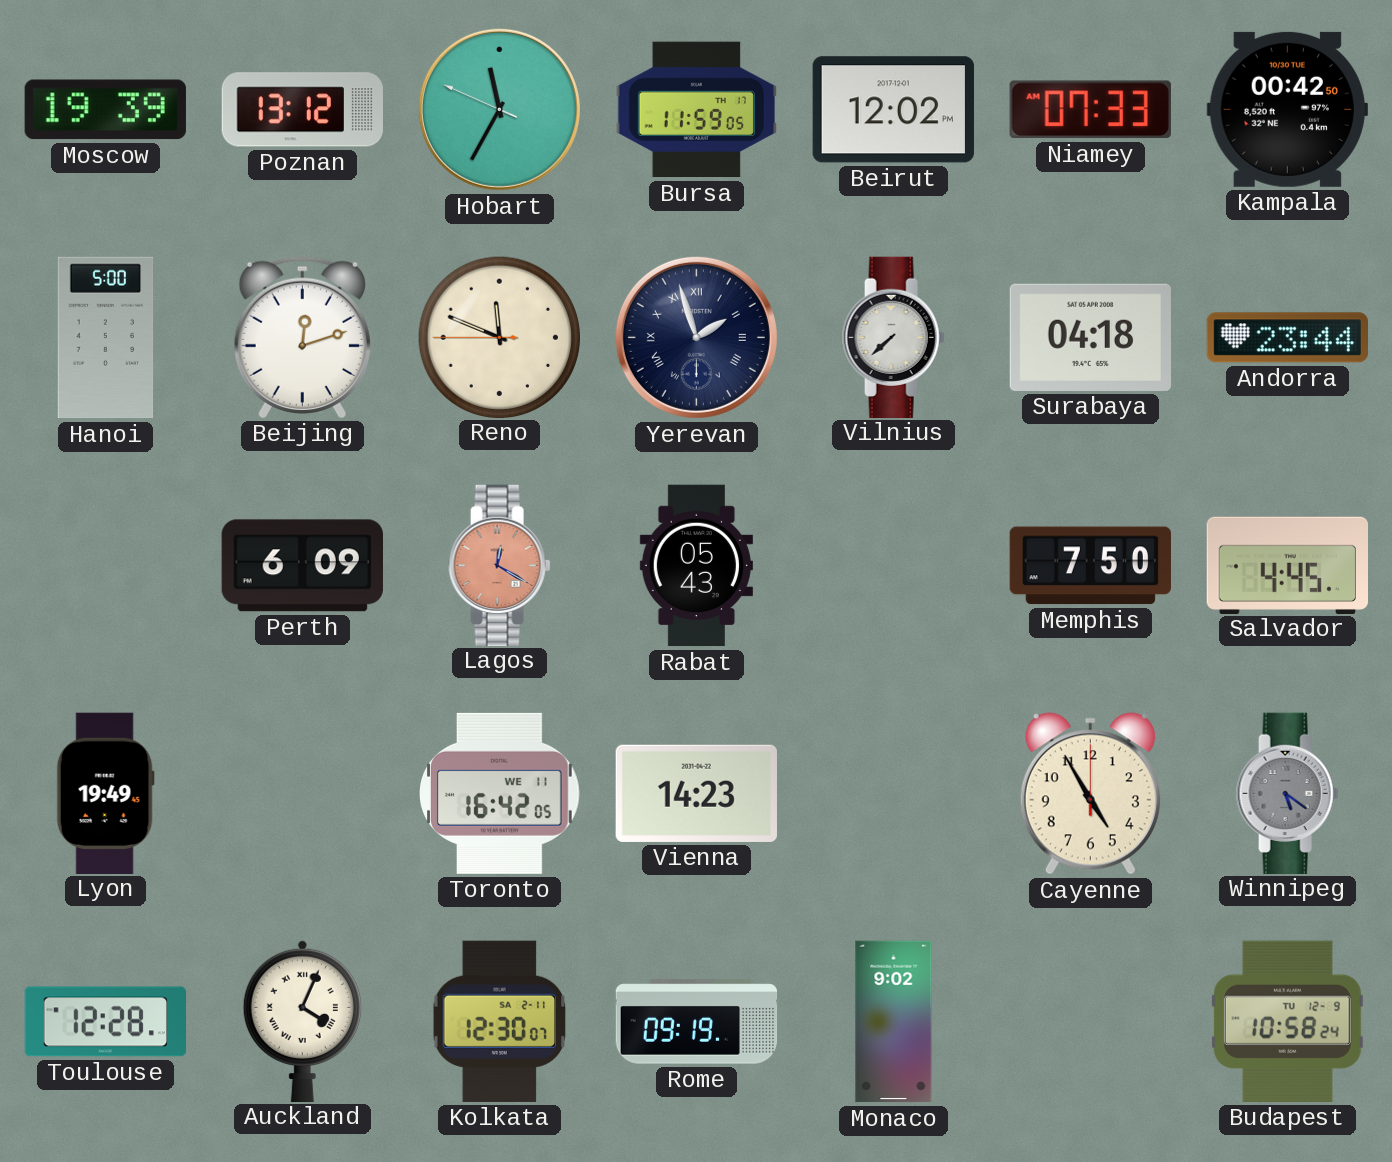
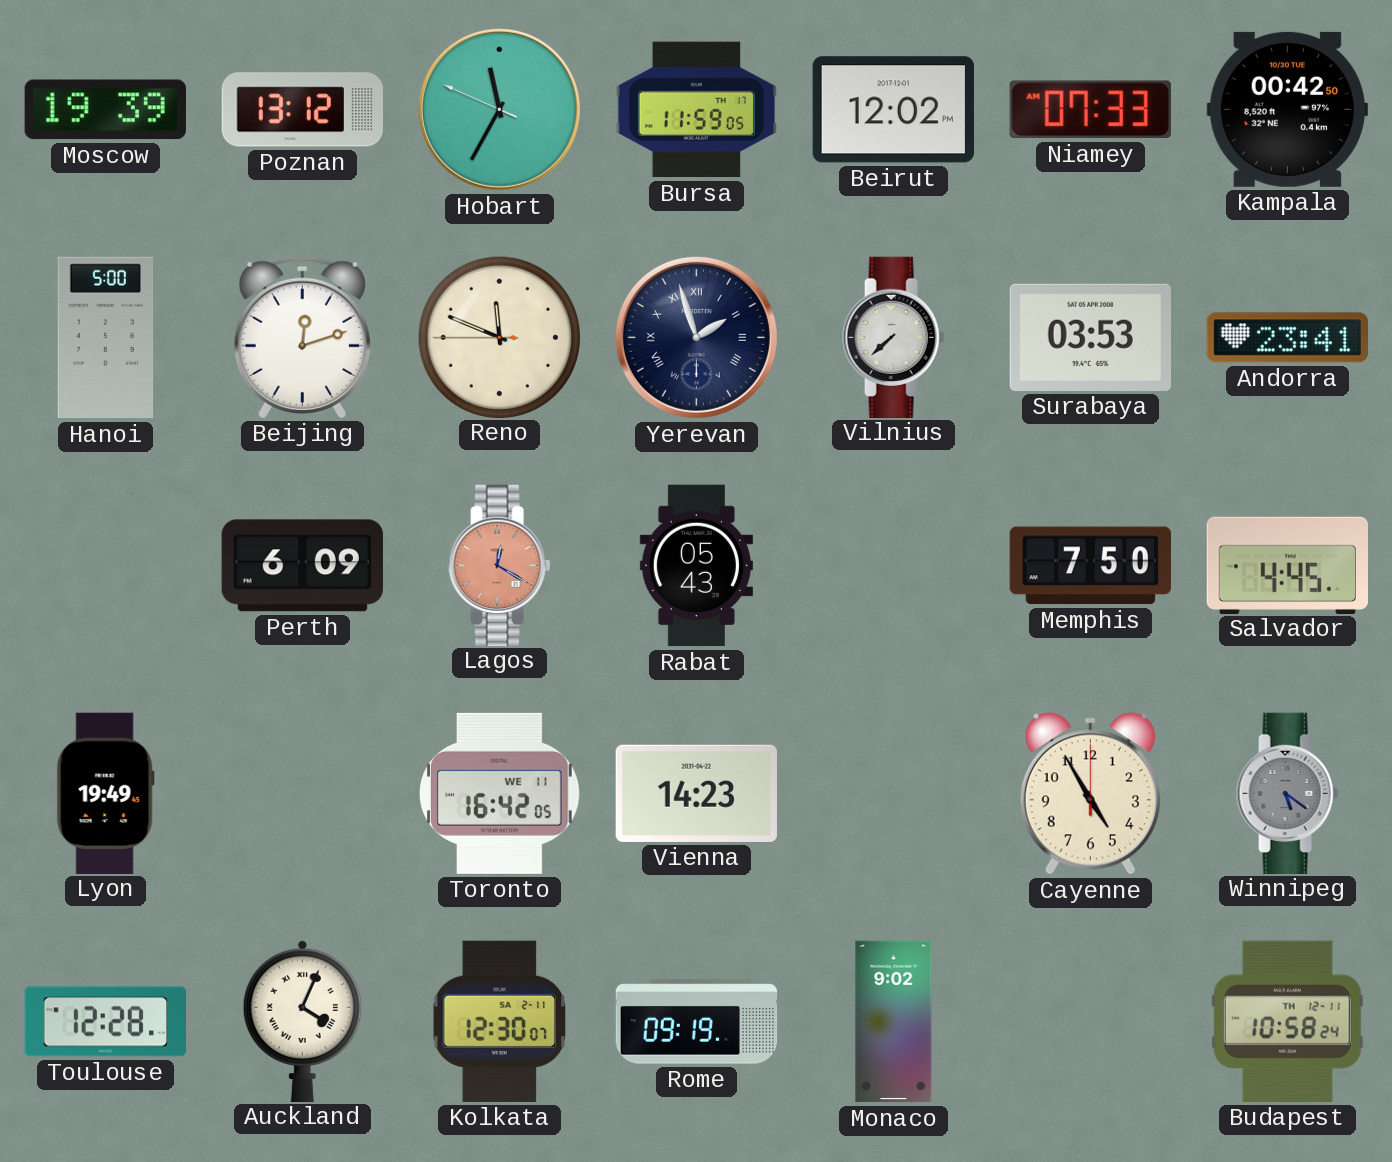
Surabaya: 04:18 -> 03:53 (1090, 337)
Andorra: 23:44 -> 23:41 (1287, 338)
Budapest date: TU 12-9 -> TH 12-11 (1287, 1021)
